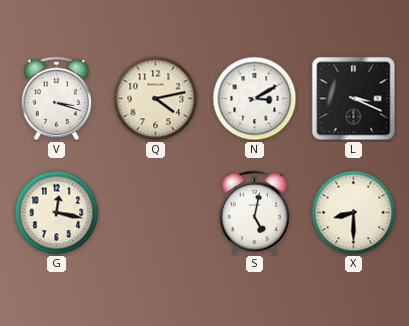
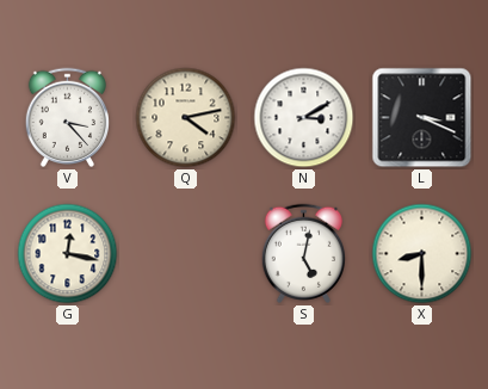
V: 3:18 -> 3:23 (67, 117)
